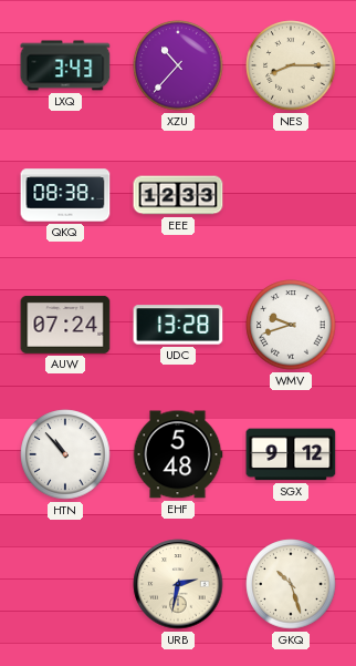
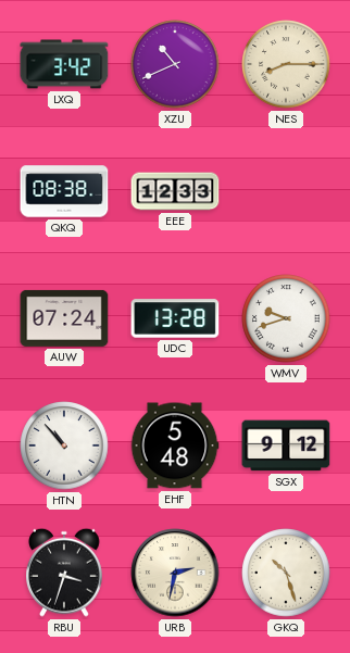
LXQ: 3:43 -> 3:42 (64, 64)
XZU: 10:37 -> 10:41 (175, 64)
RBU: none -> 3:33 (64, 573)
